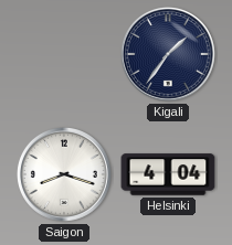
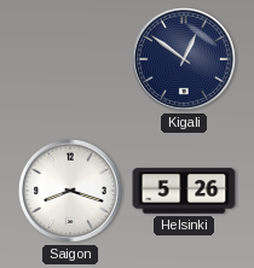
Kigali: 1:36 -> 12:51 (184, 59)
Helsinki: 4:04 -> 5:26 (184, 191)
